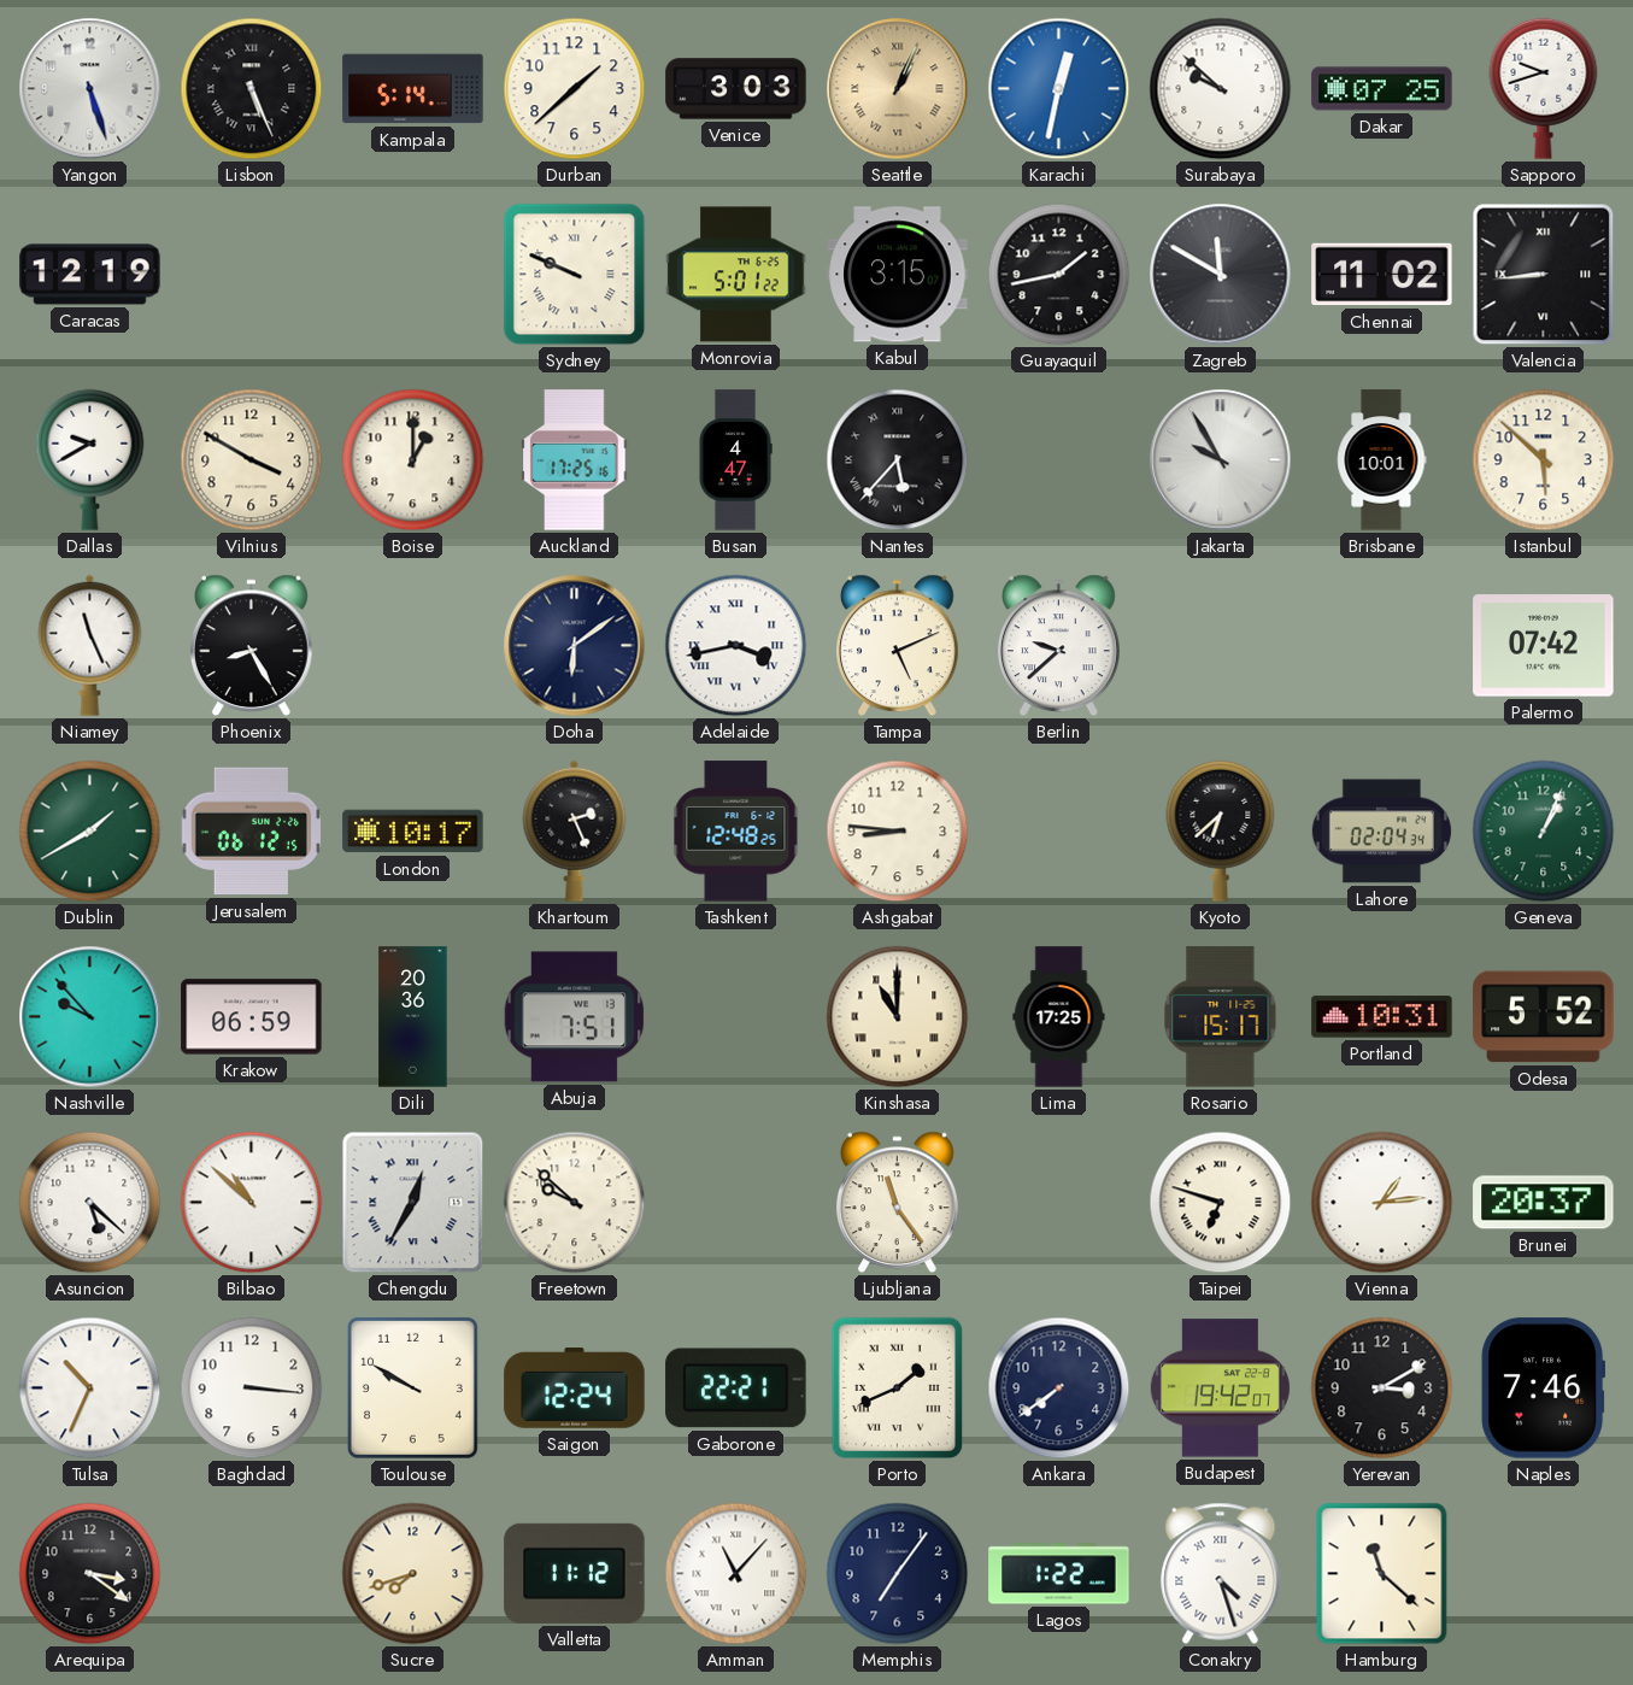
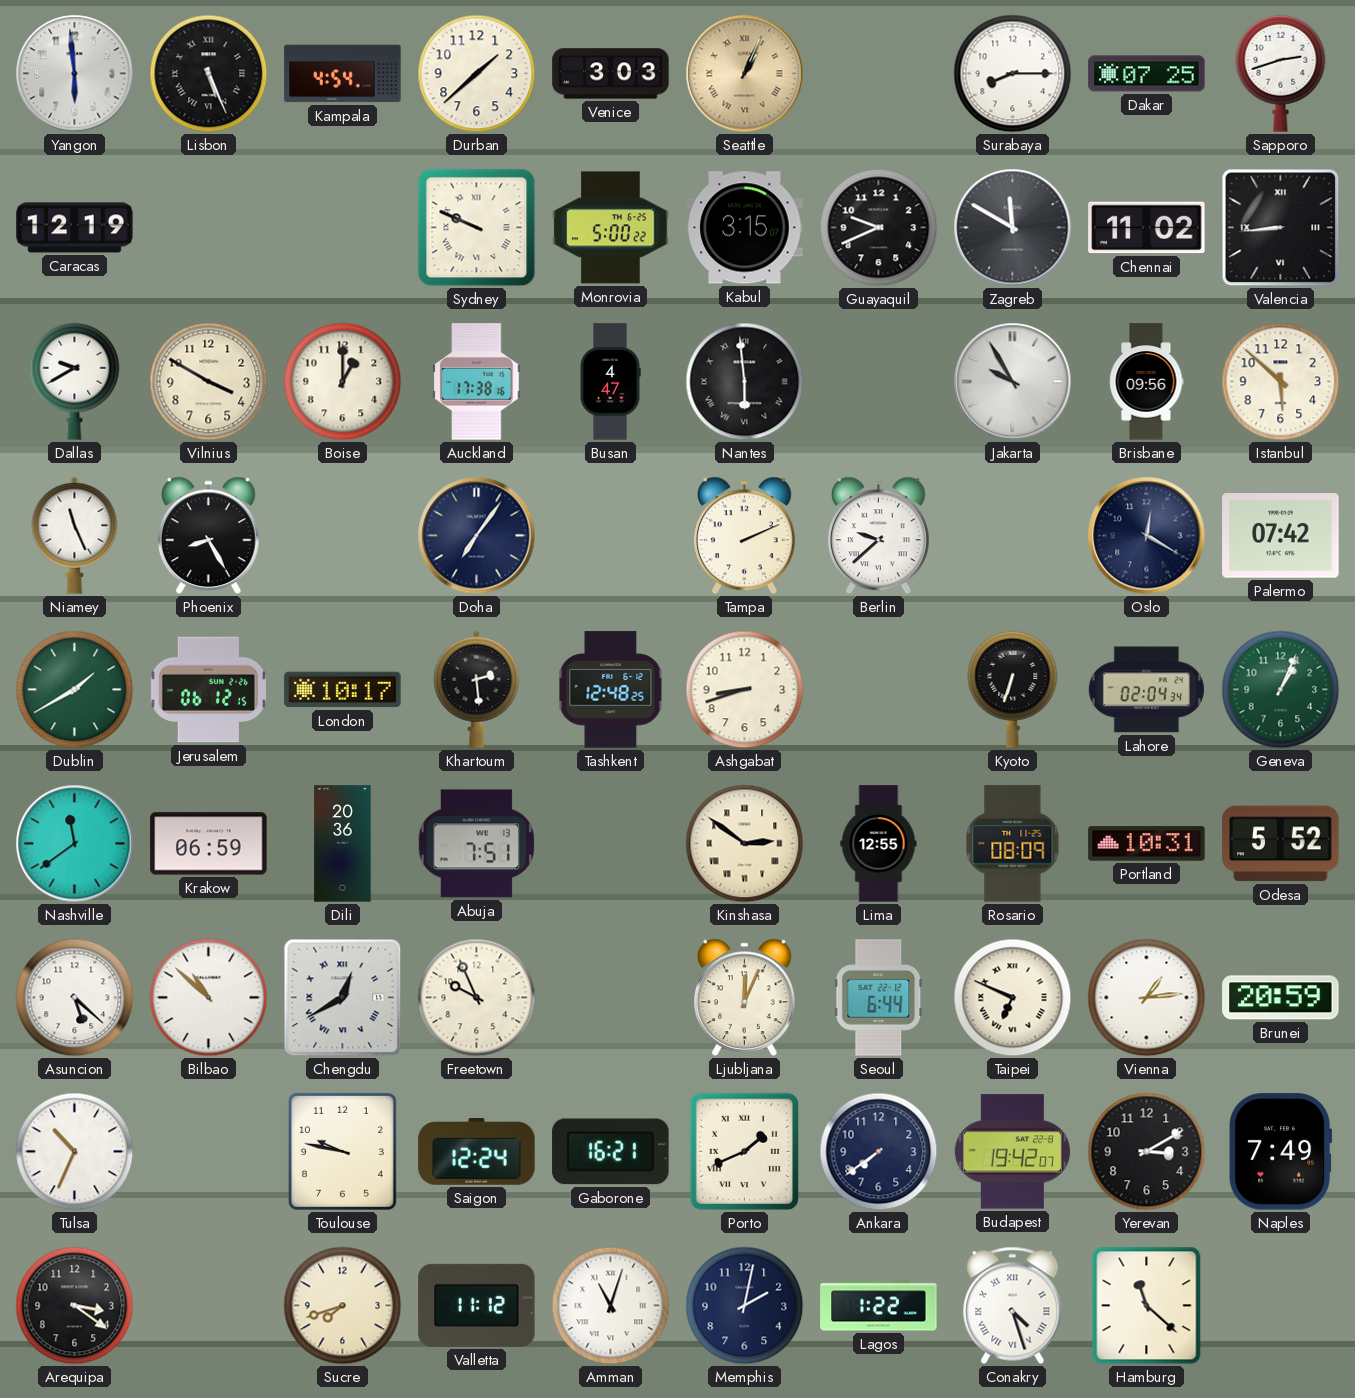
Yangon: 5:27 -> 5:59 (75, 74)
Kampala: 5:14 -> 4:54 (343, 74)
Karachi: 12:32 -> none (1059, 89)
Surabaya: 9:52 -> 8:15 (1013, 74)
Sapporo: 9:42 -> 2:42 (1281, 73)
Monrovia: 5:01 -> 5:00 (611, 228)
Guayaquil: 1:43 -> 9:41 (879, 228)
Auckland: 17:25 -> 17:38 (477, 382)
Nantes: 5:37 -> 5:59 (745, 382)
Brisbane: 10:01 -> 09:56 (1146, 382)
Doha: 6:09 -> 7:06 (477, 536)
Adelaide: 3:43 -> none (736, 646)
Tampa: 5:11 -> 2:11 (745, 536)
Oslo: none -> 12:20 (1147, 536)
Khartoum: 2:26 -> 2:29 (477, 689)
Ashgabat: 8:46 -> 8:42 (745, 690)
Kyoto: 6:38 -> 6:33 (1013, 689)
Nashville: 9:53 -> 11:39 (75, 844)
Kinshasa: 11:00 -> 2:51 (745, 844)
Lima: 17:25 -> 12:55 (879, 844)
Rosario: 15:17 -> 08:09 (1013, 844)
Chengdu: 12:35 -> 12:40 (343, 998)
Freetown: 9:52 -> 9:56 (477, 998)
Ljubljana: 11:24 -> 12:04 (745, 998)
Seoul: none -> 6:44 (879, 998)
Taipei: 6:48 -> 6:49 (1013, 998)
Brunei: 20:37 -> 20:59 (1281, 998)
Baghdad: 3:16 -> none (252, 1388)
Toulouse: 9:50 -> 9:47 (342, 1151)
Gaborone: 22:21 -> 16:21 (611, 1152)
Naples: 7:46 -> 7:49 (1281, 1152)
Amman: 11:07 -> 11:03 (611, 1306)
Memphis: 7:06 -> 2:02 (745, 1306)
